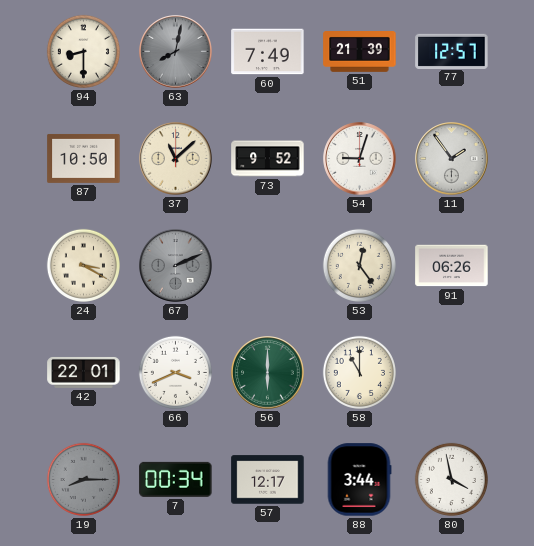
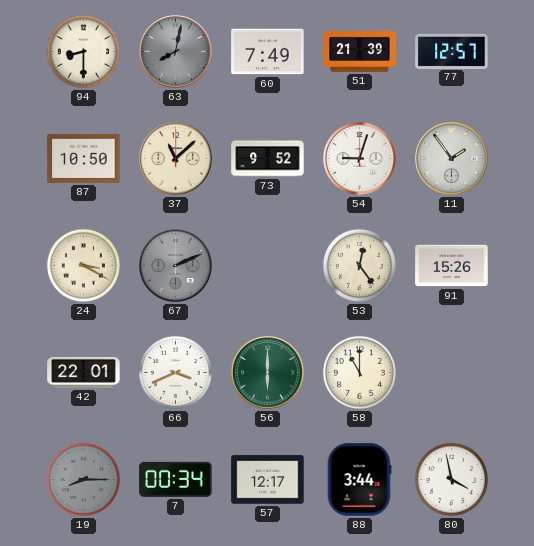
91: 06:26 -> 15:26 (452, 266)
